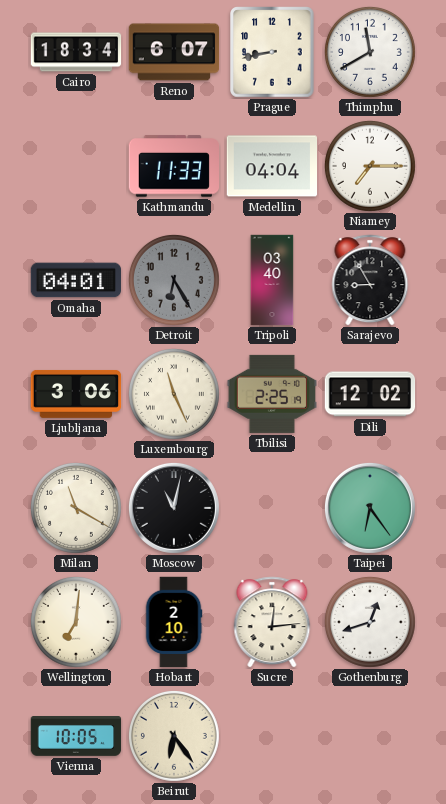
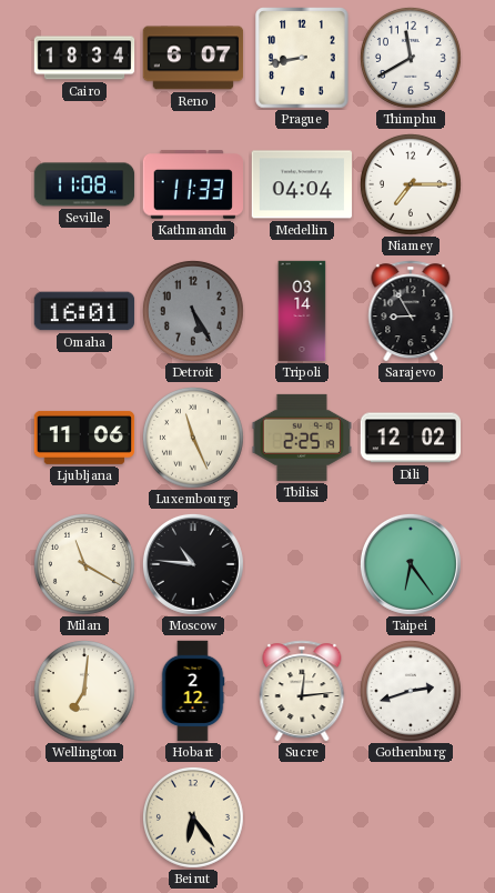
Seville: none -> 11:08 (84, 184)
Omaha: 04:01 -> 16:01 (84, 311)
Detroit: 6:25 -> 5:25 (193, 311)
Tripoli: 03:40 -> 03:14 (302, 311)
Ljubljana: 3:06 -> 11:06 (84, 438)
Moscow: 11:02 -> 10:46 (193, 564)
Hobart: 2:10 -> 2:12 (193, 691)
Gothenburg: 12:42 -> 2:42 (411, 691)
Vienna: 10:05 -> none (76, 737)
